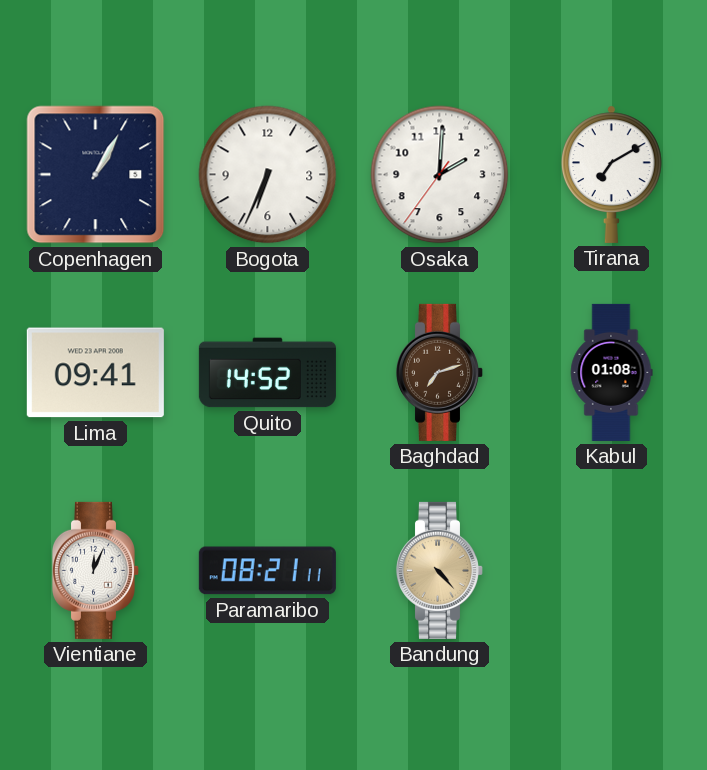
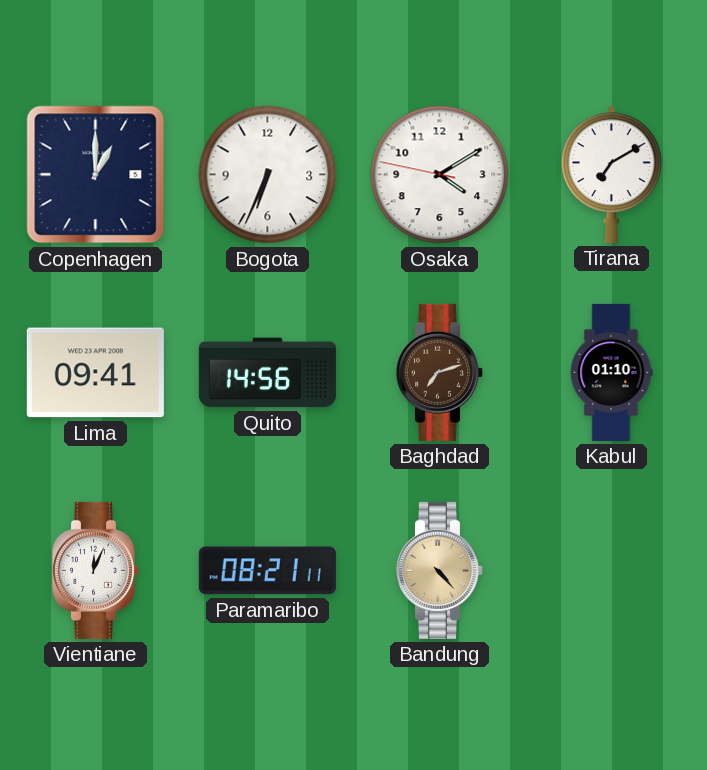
Copenhagen: 1:05 -> 1:00 (96, 175)
Osaka: 2:00 -> 4:09 (440, 175)
Quito: 14:52 -> 14:56 (267, 373)
Kabul: 01:08 -> 01:10 (611, 372)
